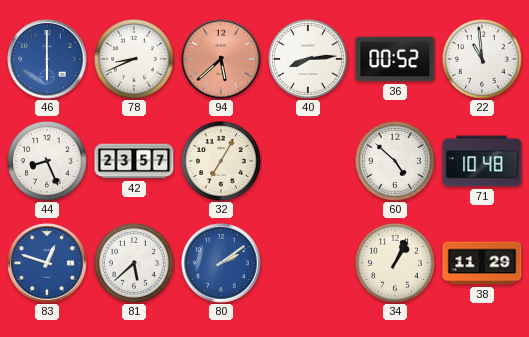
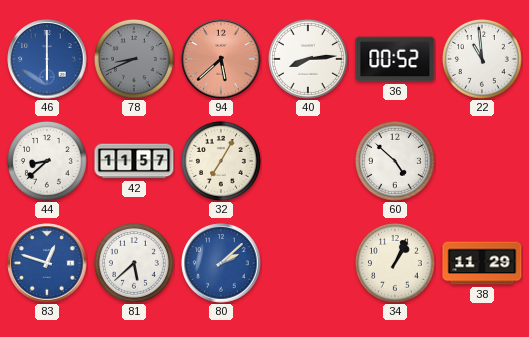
78 dial: white -> grey (134, 59)
44: 8:26 -> 8:38 (47, 161)
42: 23:57 -> 11:57 (134, 161)
71: 10:48 -> none (482, 161)
80: 2:09 -> 2:08 (221, 263)
